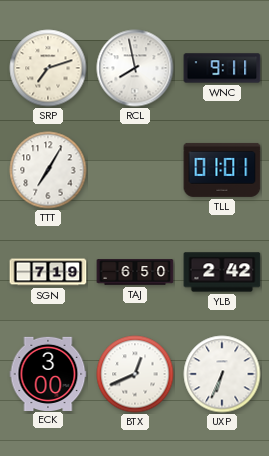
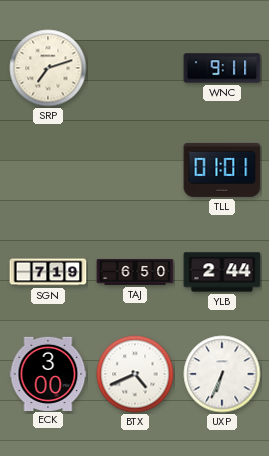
RCL: 7:58 -> none (135, 68)
TTT: 7:05 -> none (48, 170)
YLB: 2:42 -> 2:44 (222, 272)
BTX: 12:41 -> 4:41 (135, 374)
